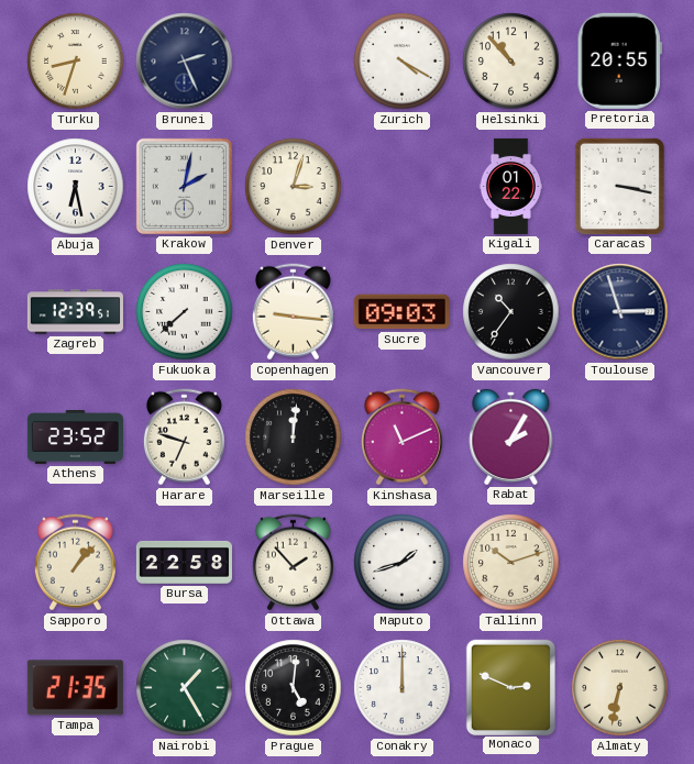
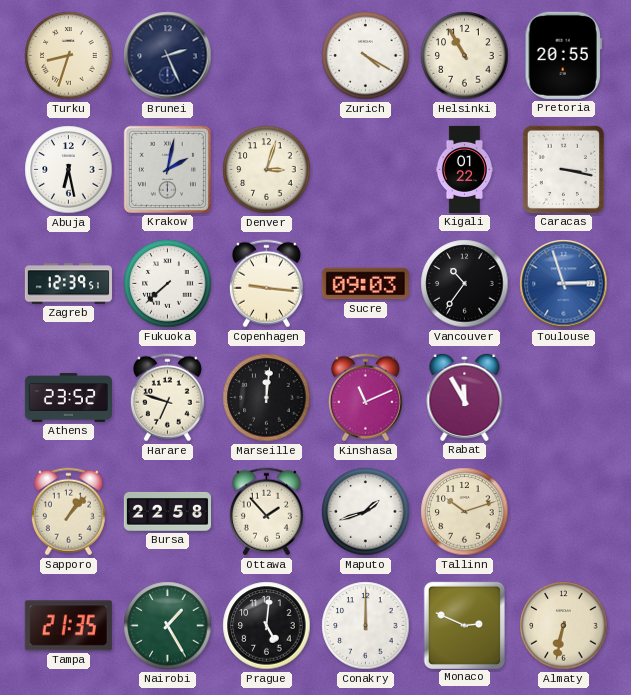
Helsinki: 10:53 -> 10:55 (465, 56)
Toulouse dial: navy -> blue (564, 284)
Rabat: 2:05 -> 11:55 (465, 397)
